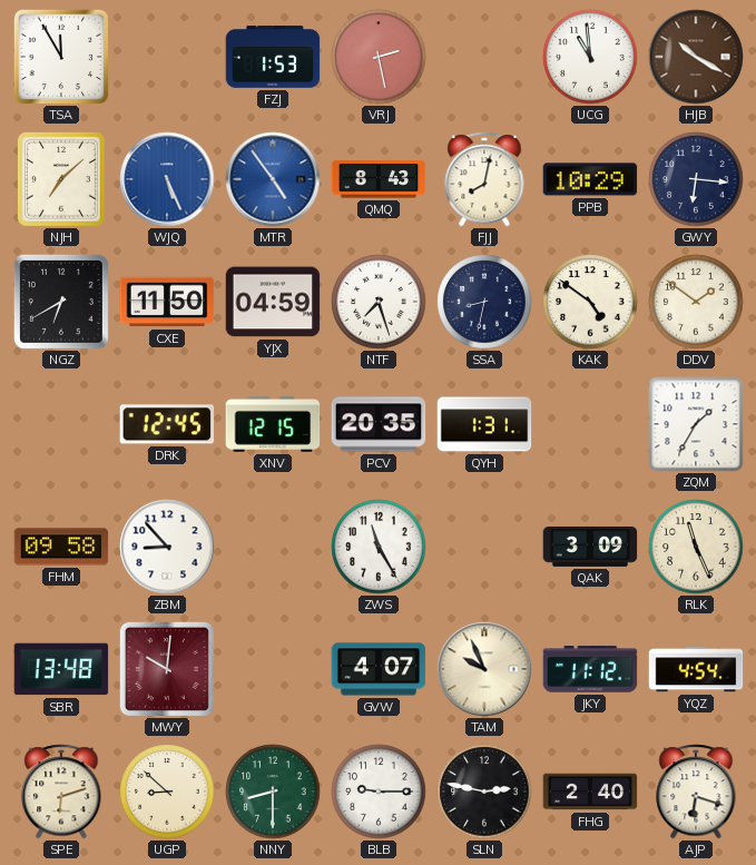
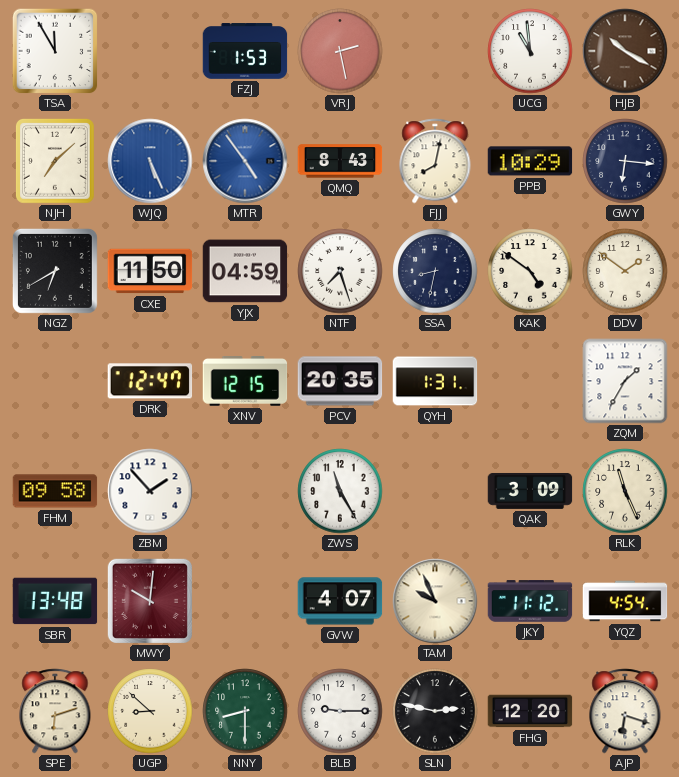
DRK: 12:45 -> 12:47 (150, 381)
ZBM: 8:53 -> 1:53 (150, 491)
FHG: 2:40 -> 12:20 (530, 711)
